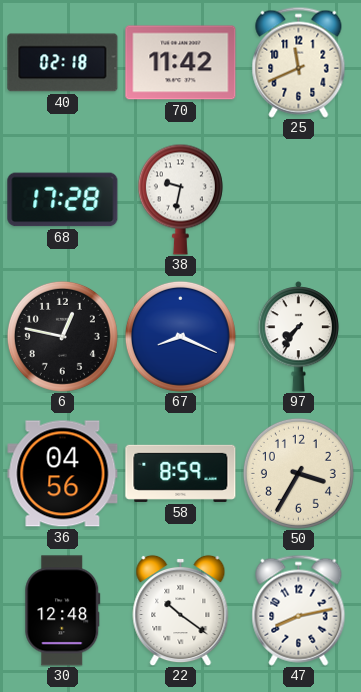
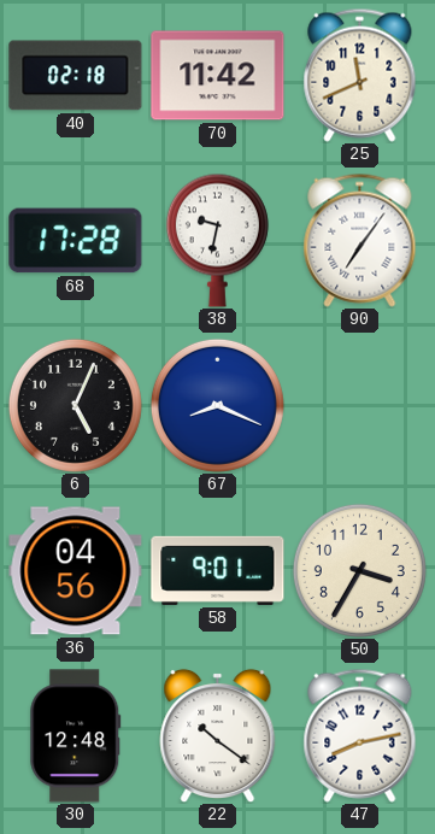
90: none -> 7:06 (360, 240)
6: 12:47 -> 5:04 (75, 405)
97: 7:36 -> none (299, 337)
58: 8:59 -> 9:01 (218, 570)
